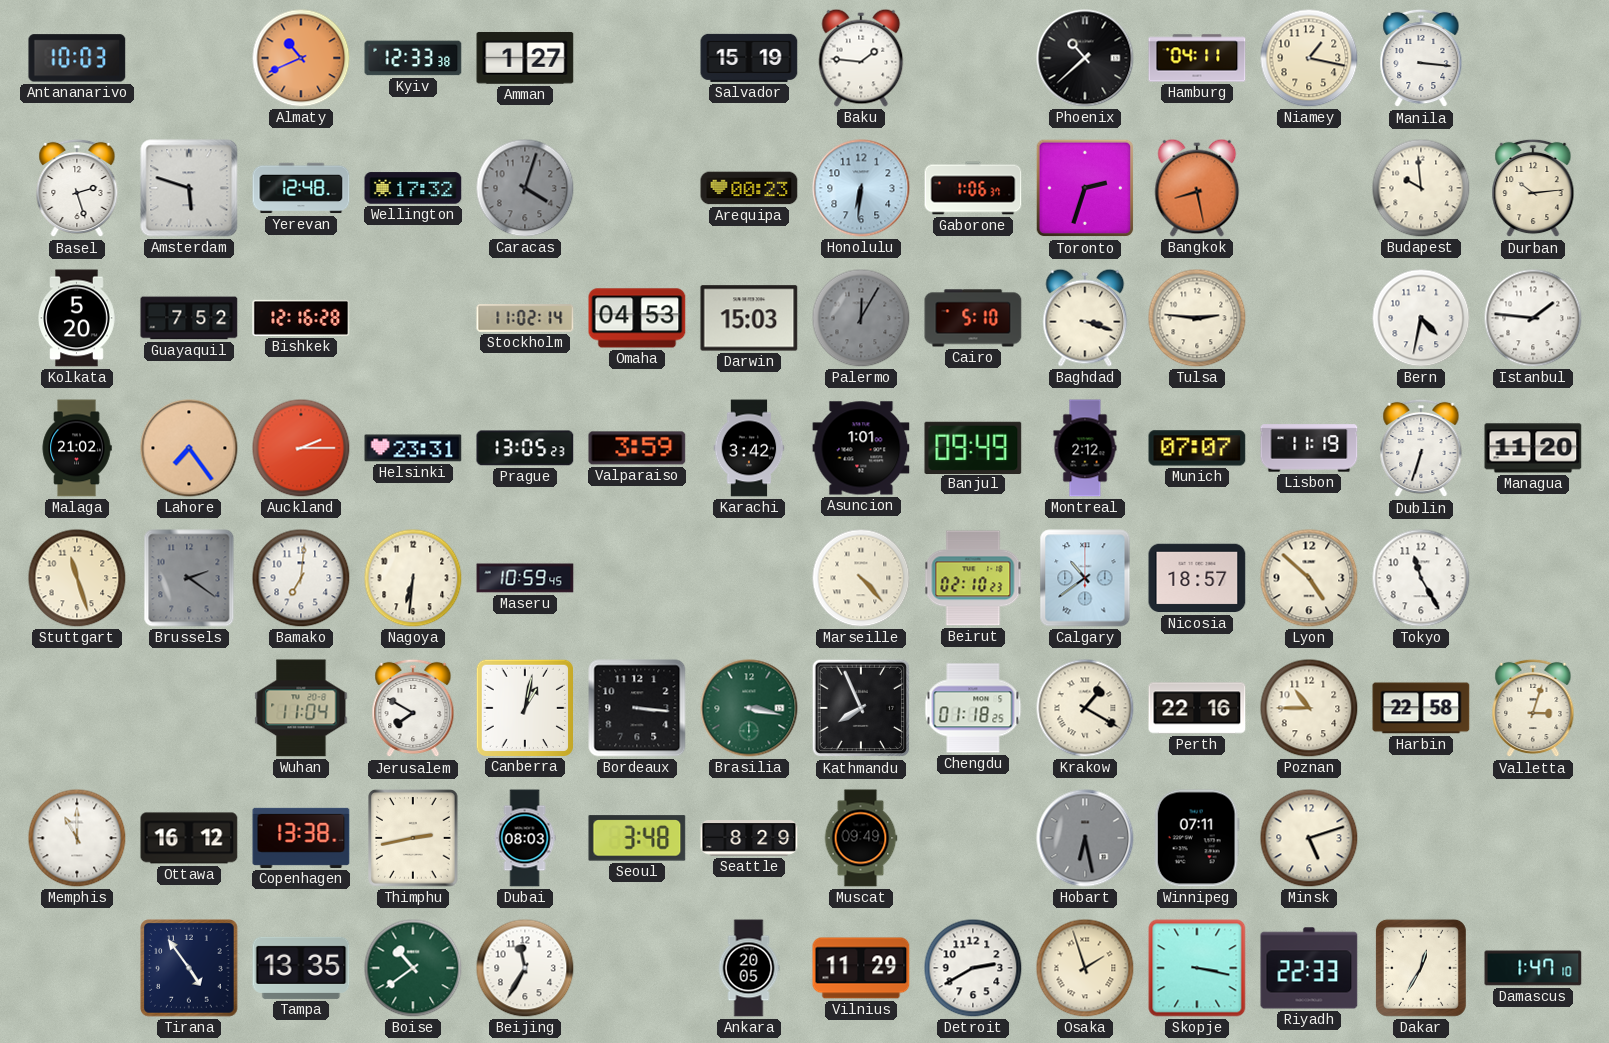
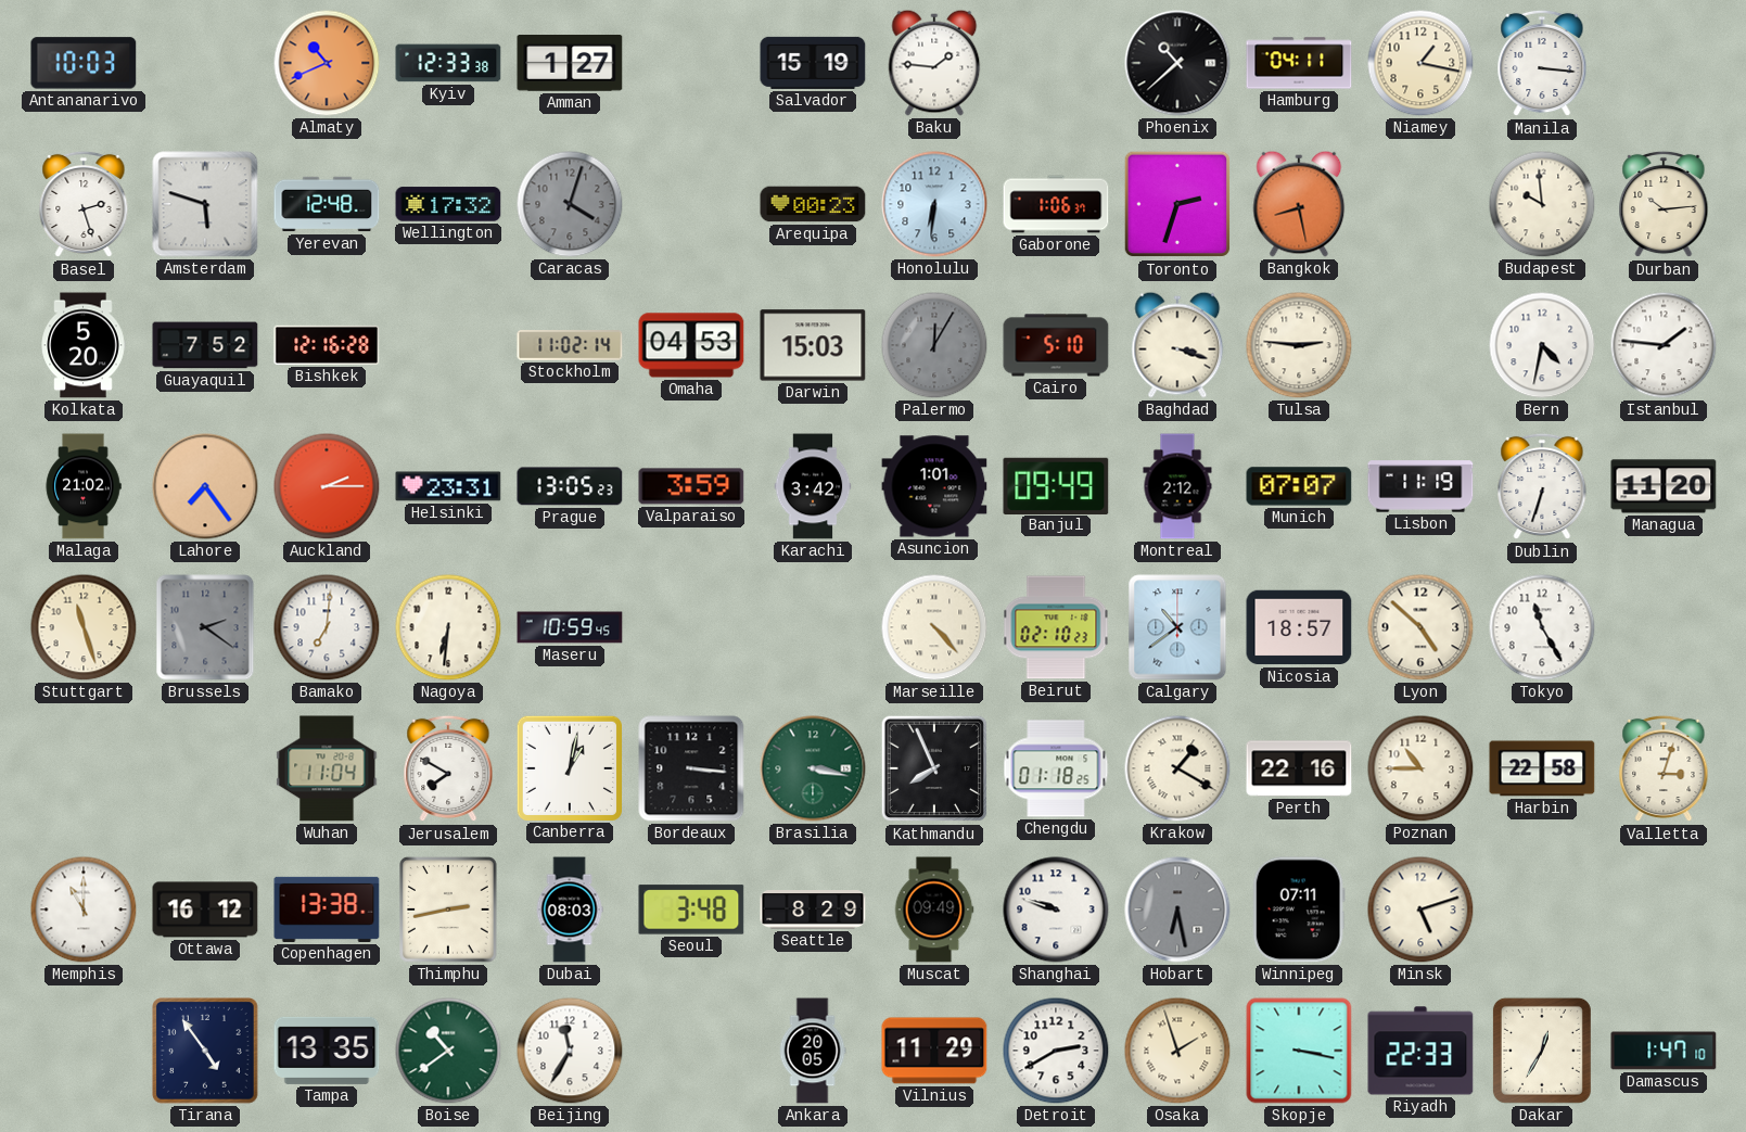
Shanghai: none -> 9:48 (1056, 910)
